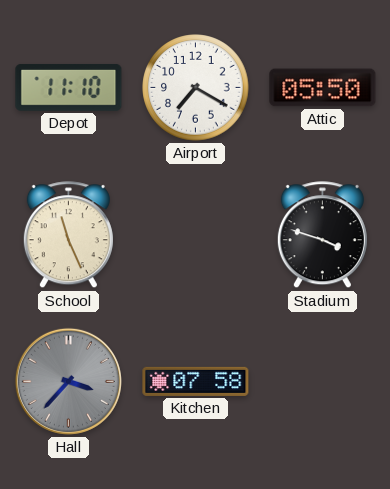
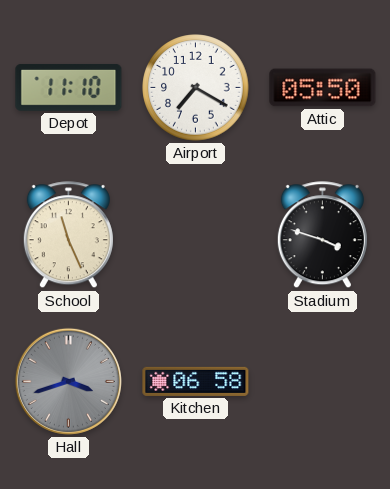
Hall: 3:37 -> 3:42 (68, 381)
Kitchen: 07:58 -> 06:58 (196, 381)
